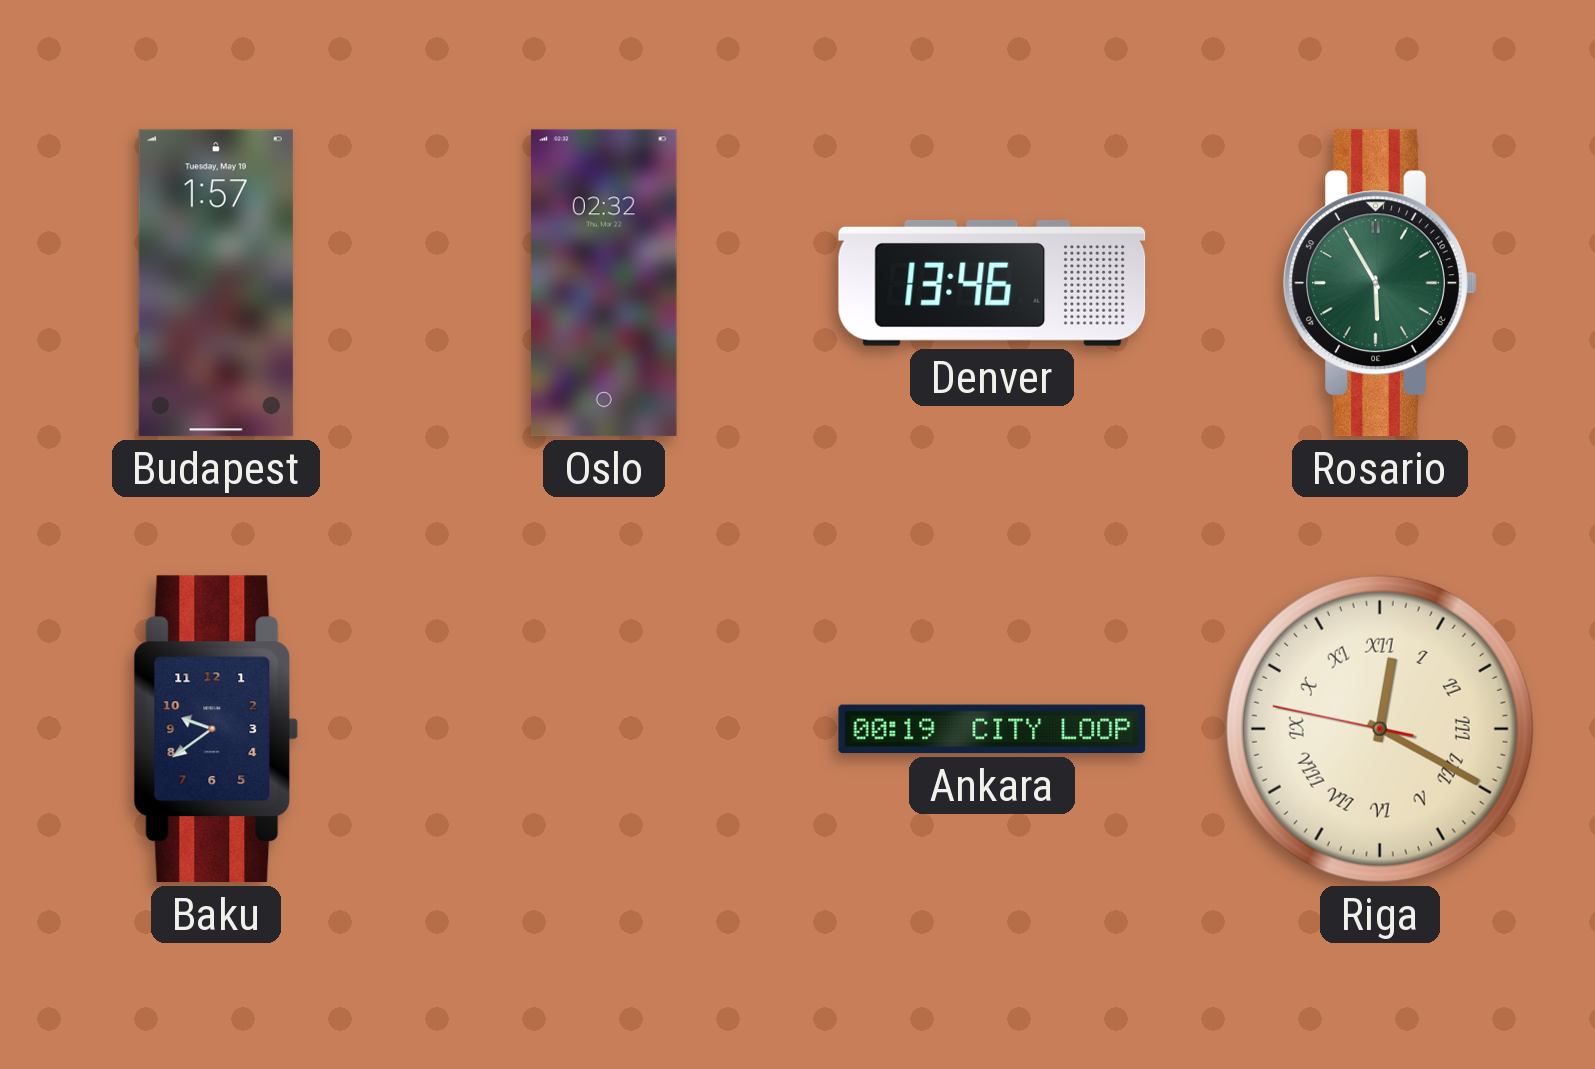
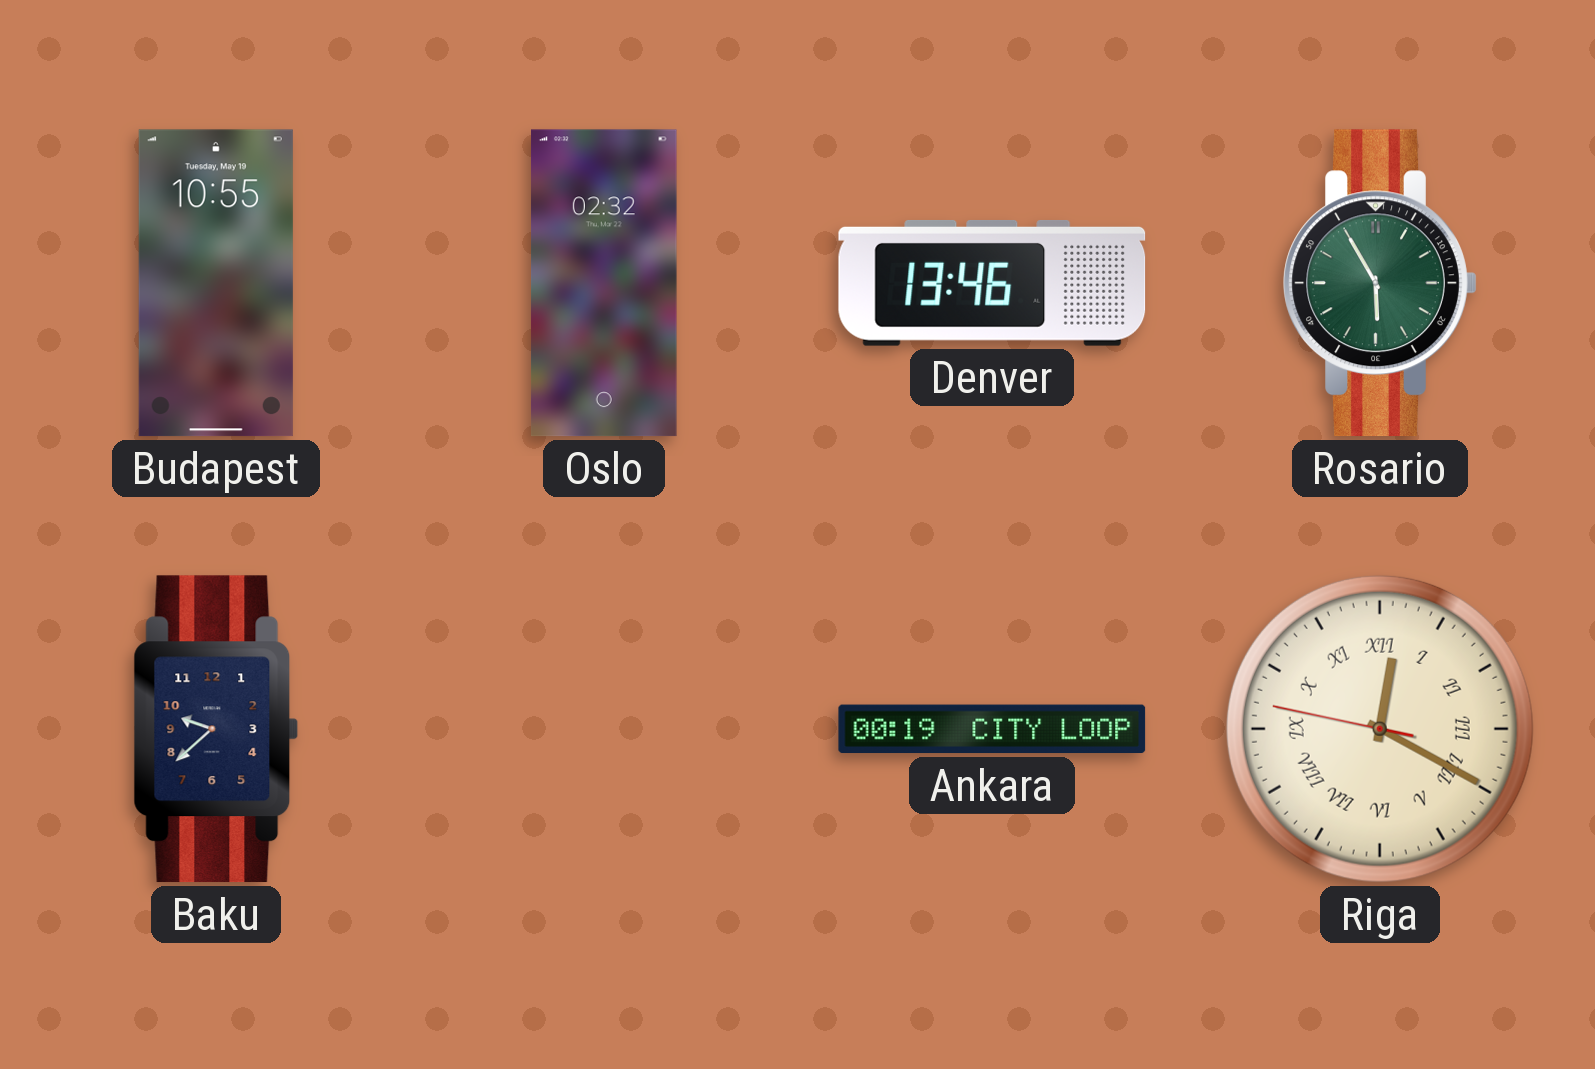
Budapest: 1:57 -> 10:55 (216, 283)
Baku: 9:39 -> 9:38 (216, 729)
